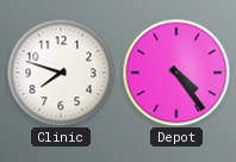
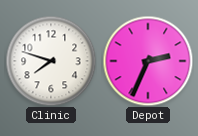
Depot: 4:24 -> 2:34 (148, 61)
